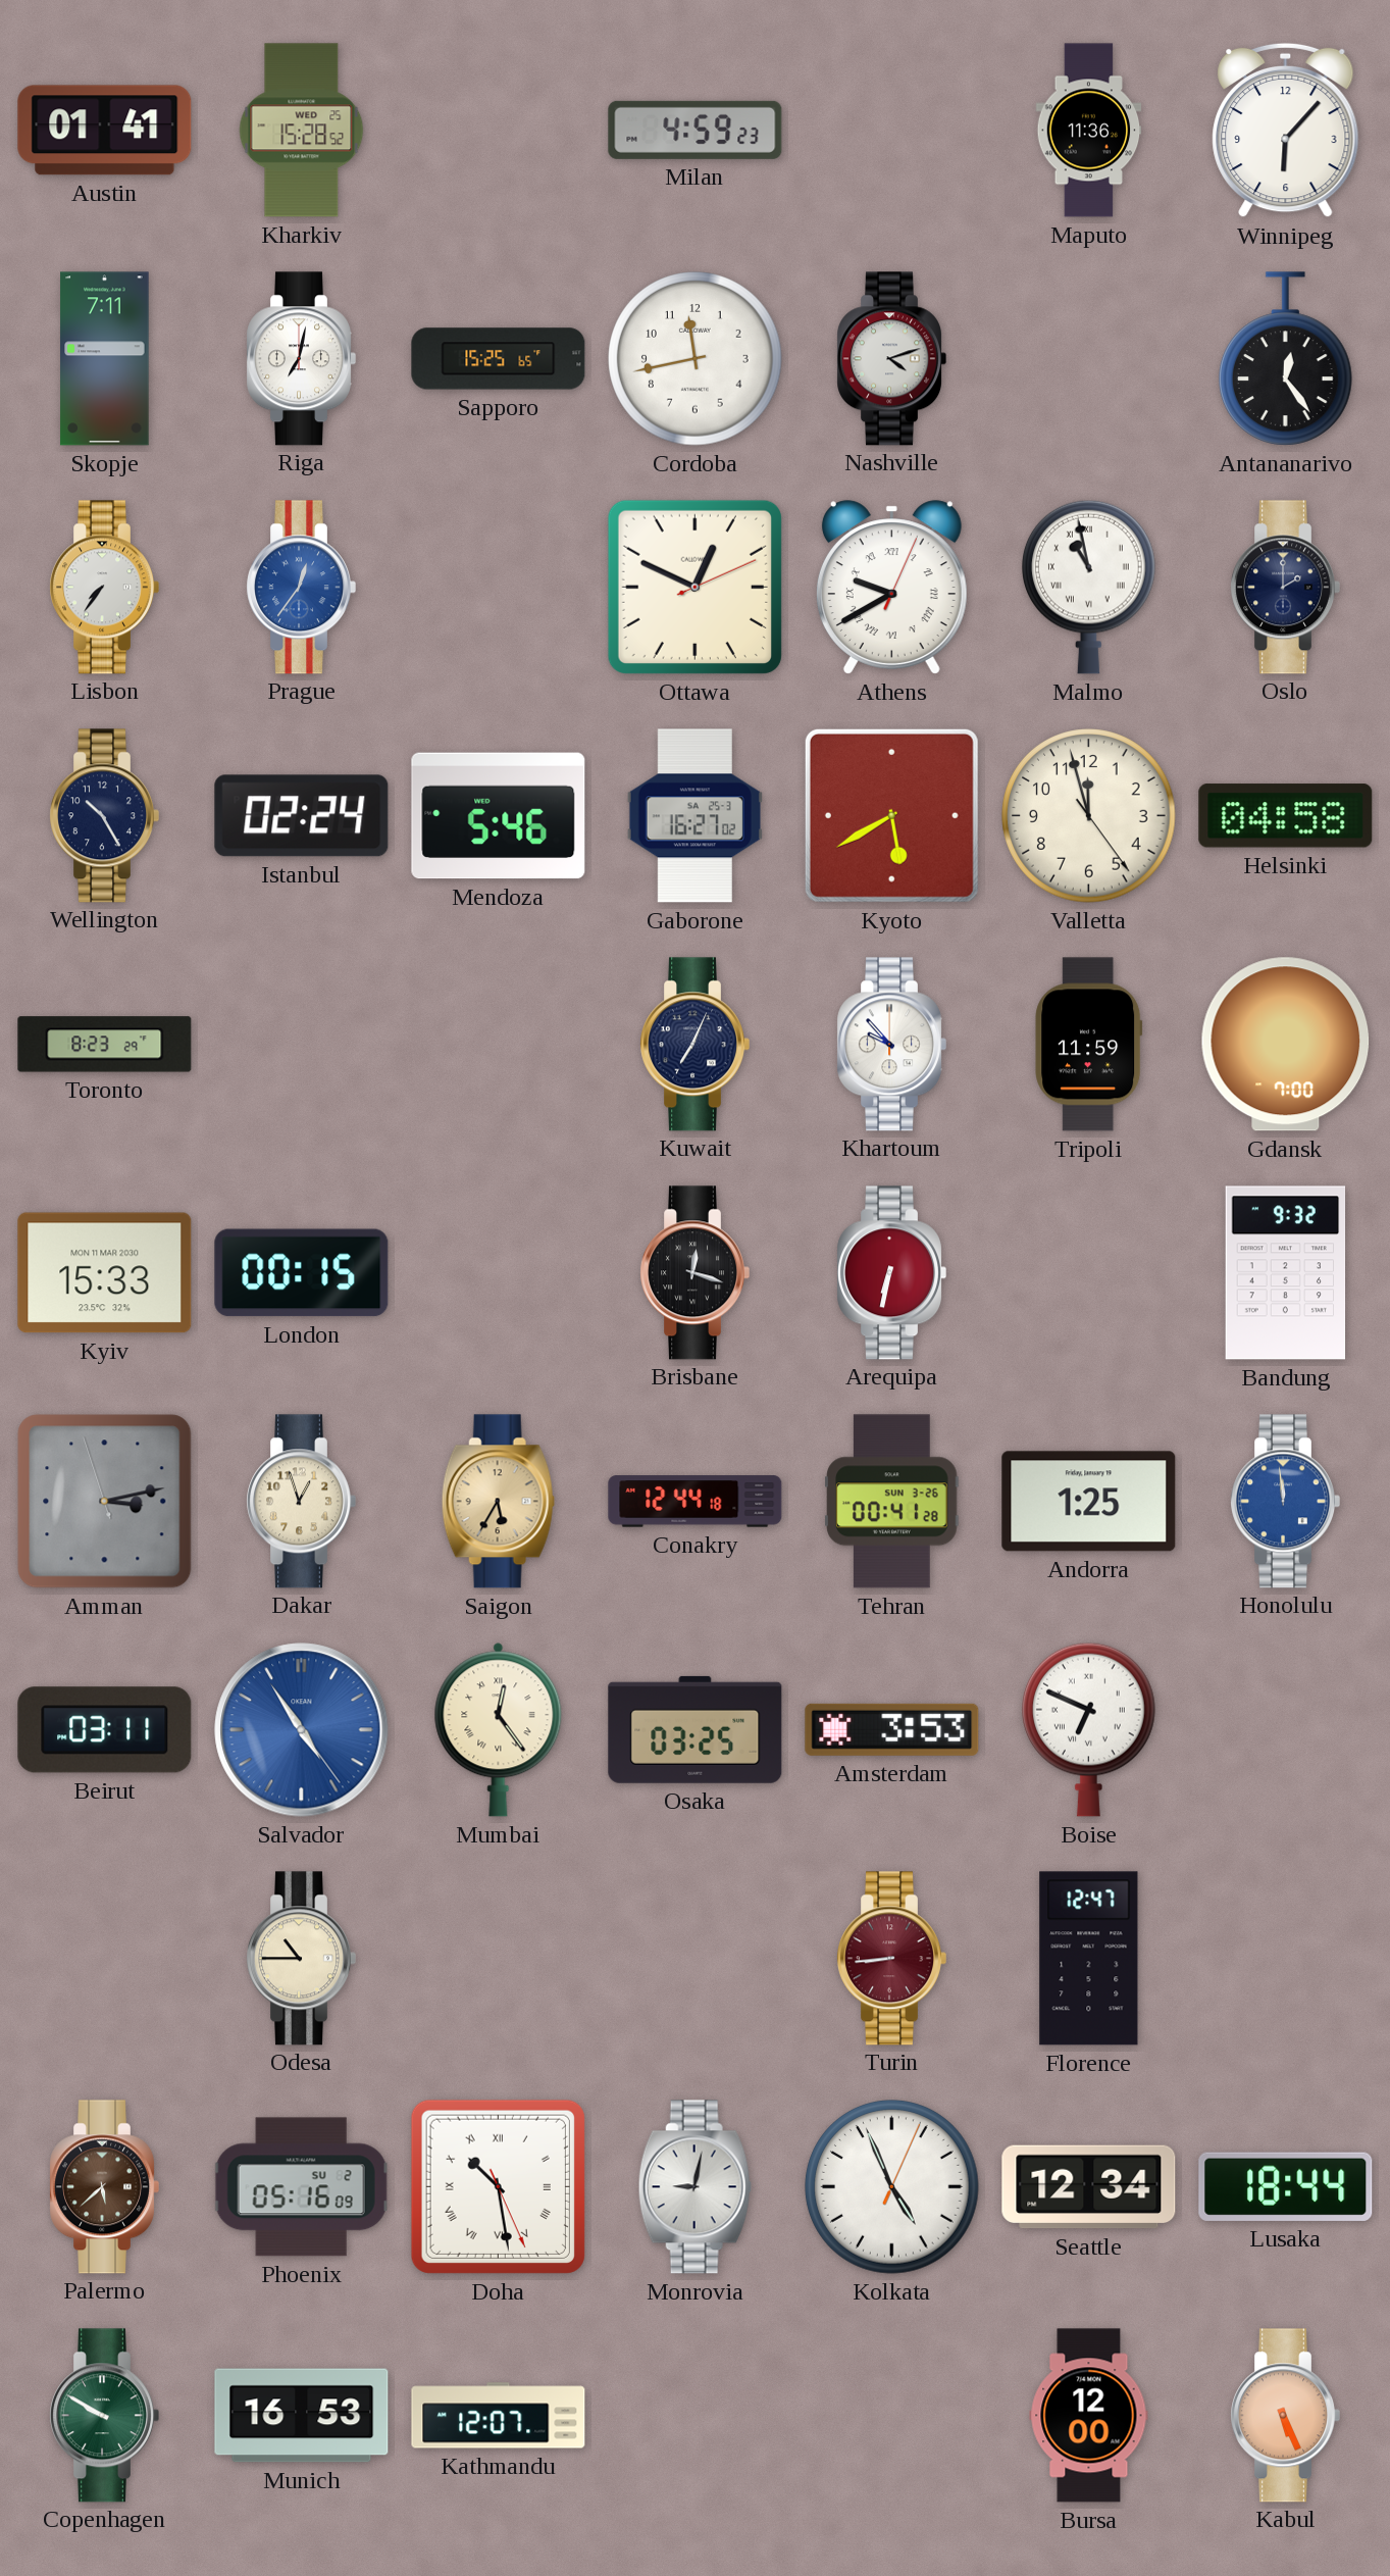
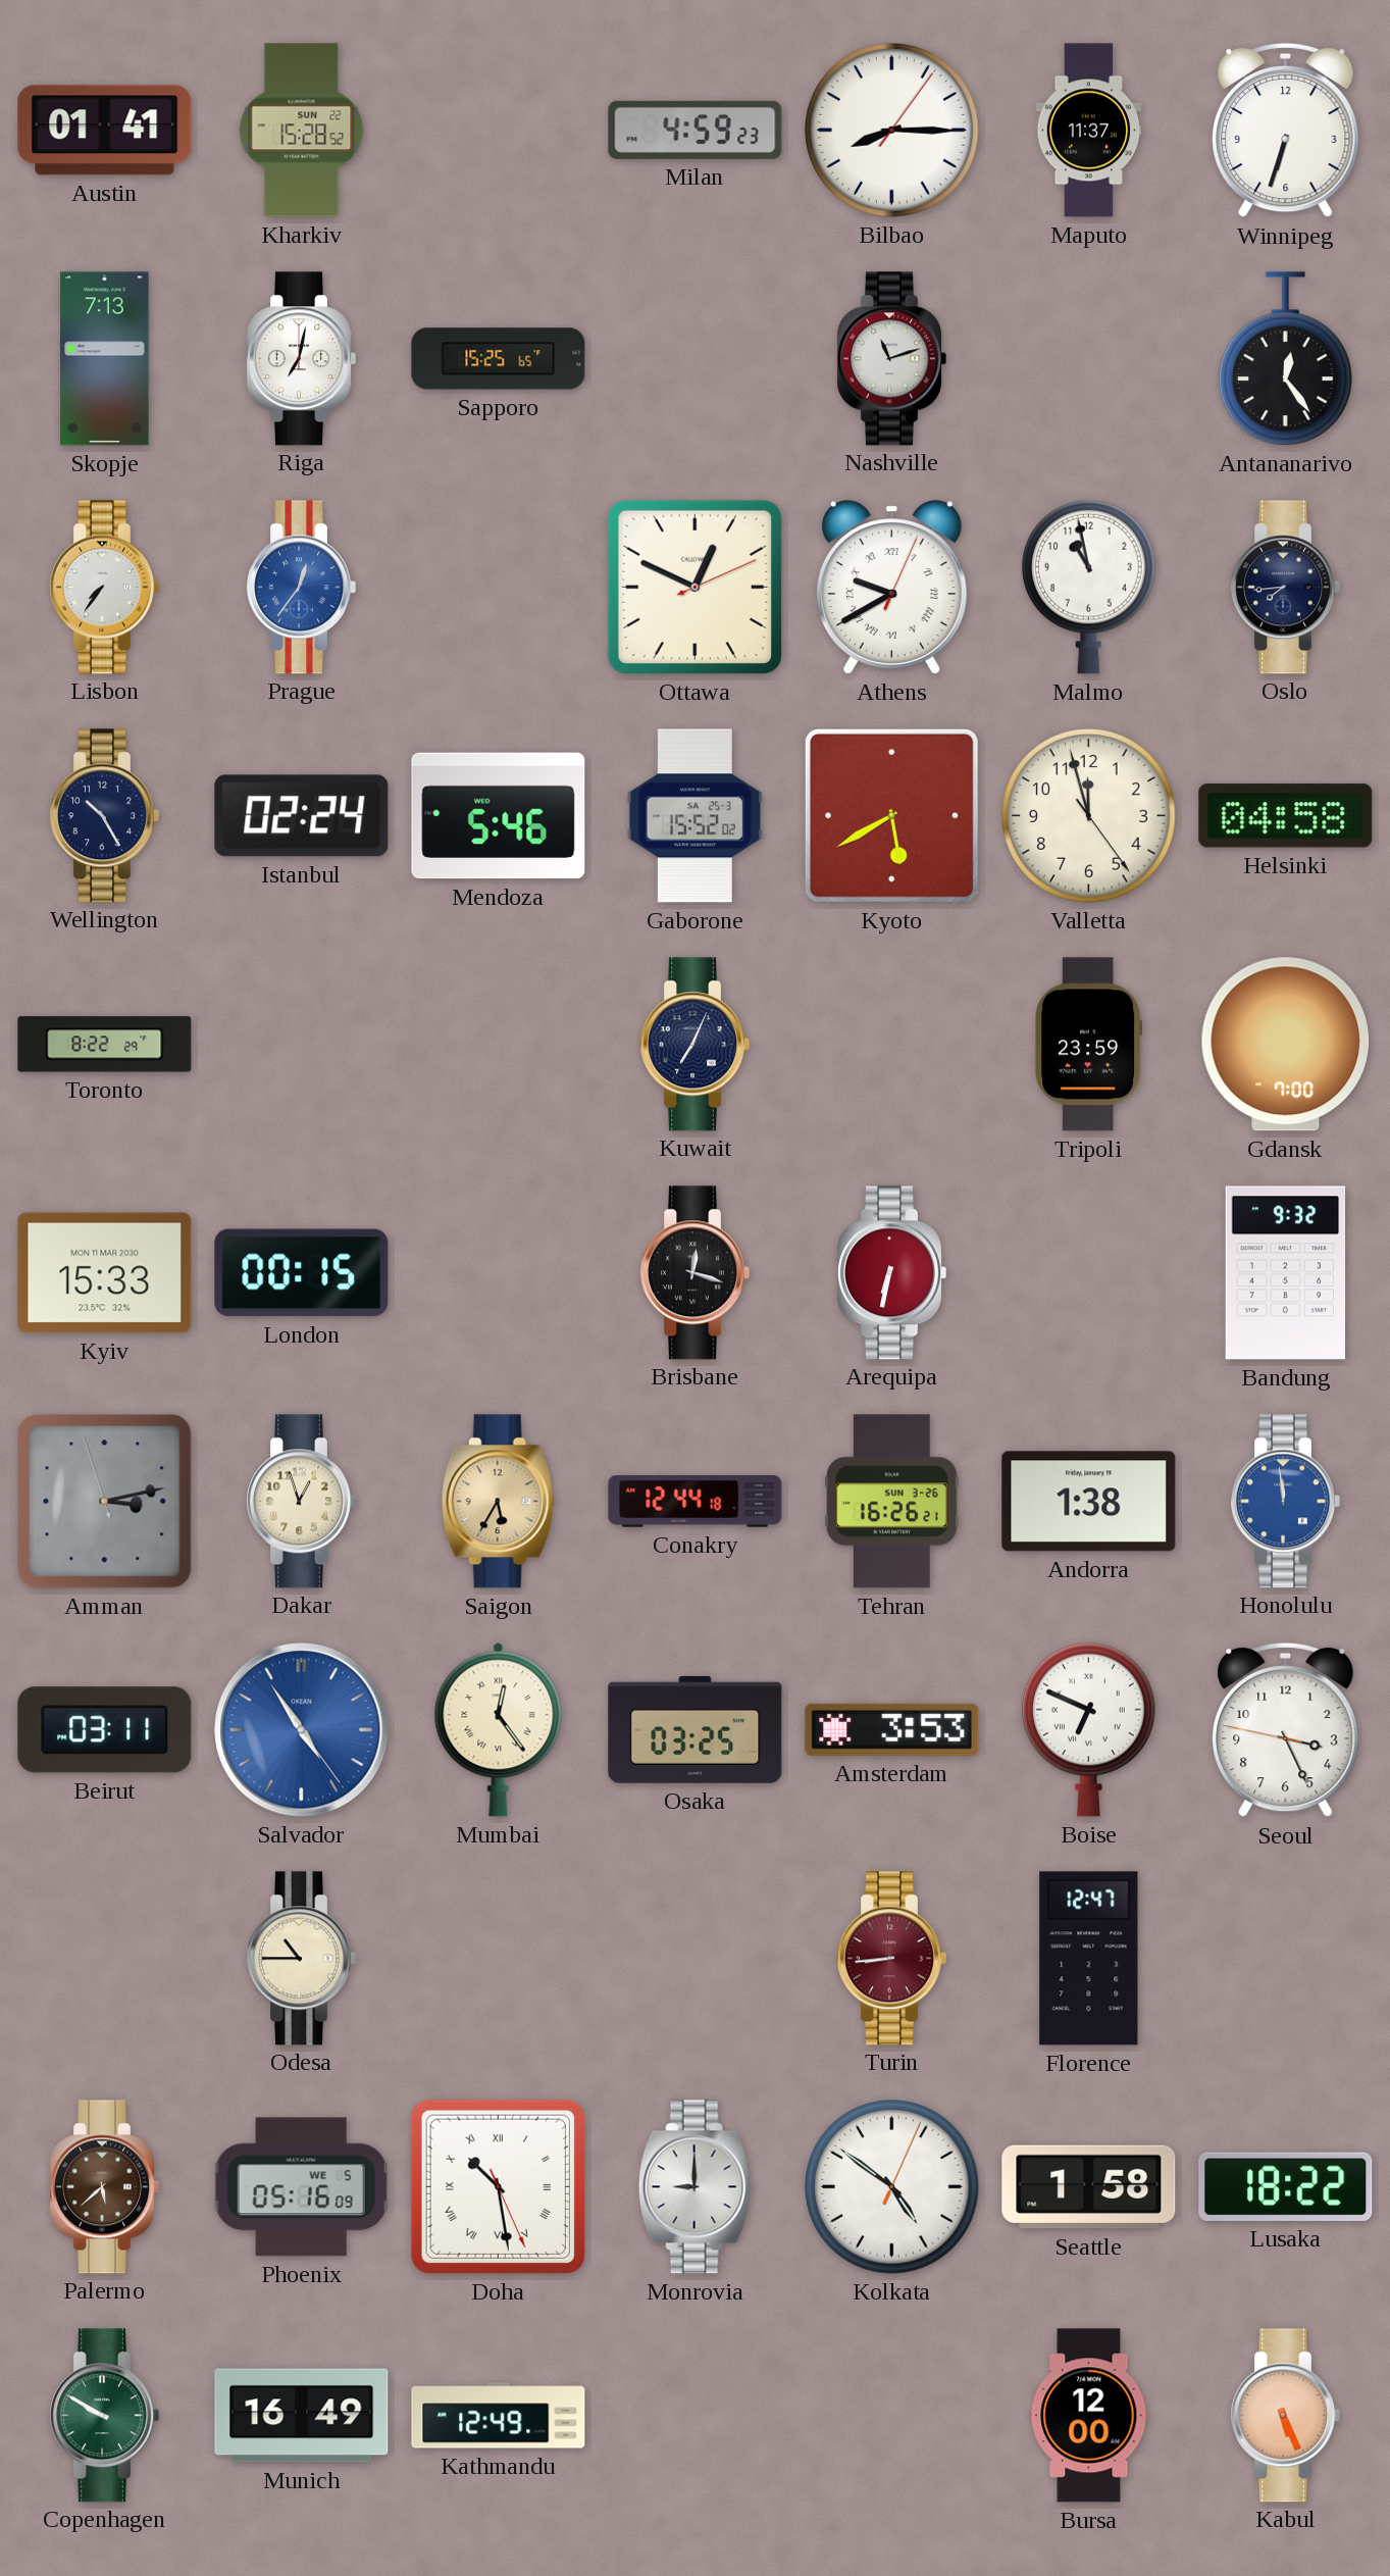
Kharkiv date: WED 25 -> SUN 22 (302, 131)
Bilbao: none -> 8:15 (892, 131)
Maputo: 11:36 -> 11:37 (1089, 131)
Winnipeg: 6:07 -> 6:33 (1286, 131)
Skopje: 7:11 -> 7:13 (105, 359)
Cordoba: 11:43 -> none (696, 359)
Nashville: 4:12 -> 11:12 (891, 359)
Malmo numerals: Roman -> Arabic (1089, 587)
Oslo: 2:00 -> 7:44 (1285, 588)
Gaborone: 16:27 -> 15:52 (694, 816)
Toronto: 8:23 -> 8:22 (105, 1045)
Khartoum: 9:53 -> none (891, 1045)
Tripoli: 11:59 -> 23:59 (1089, 1045)
Tehran: 00:41 -> 16:26 (892, 1502)
Andorra: 1:25 -> 1:38 (1089, 1502)
Seoul: none -> 3:25 (1286, 1730)
Phoenix date: SU 2 -> WE 5 (301, 2187)
Monrovia: 9:02 -> 9:00 (694, 2187)
Kolkata: 4:56 -> 4:51 (892, 2187)
Seattle: 12:34 -> 1:58 (1089, 2187)
Lusaka: 18:44 -> 18:22 (1286, 2186)
Munich: 16:53 -> 16:49 (302, 2416)
Kathmandu: 12:07 -> 12:49 (499, 2416)
